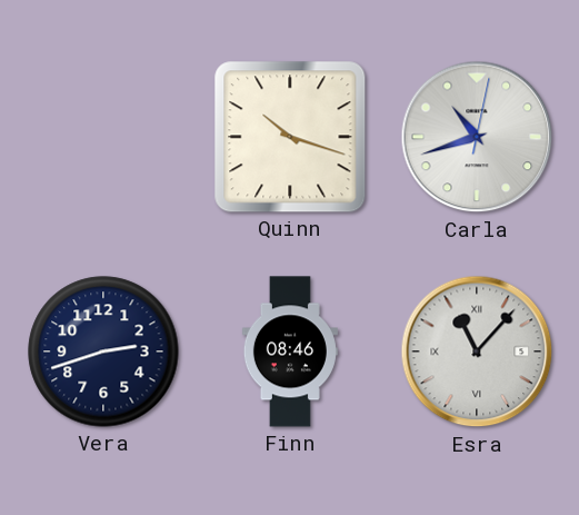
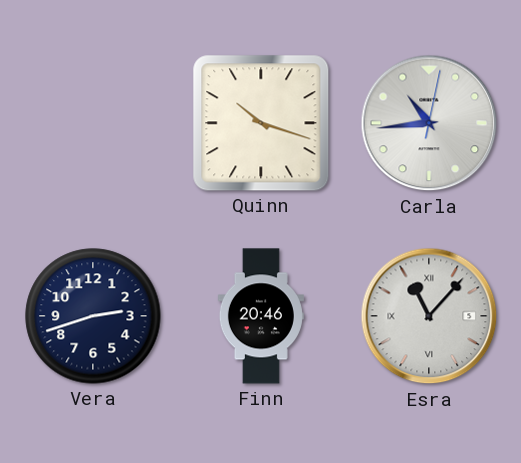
Carla: 10:42 -> 10:44 (429, 123)
Finn: 08:46 -> 20:46 (261, 316)
